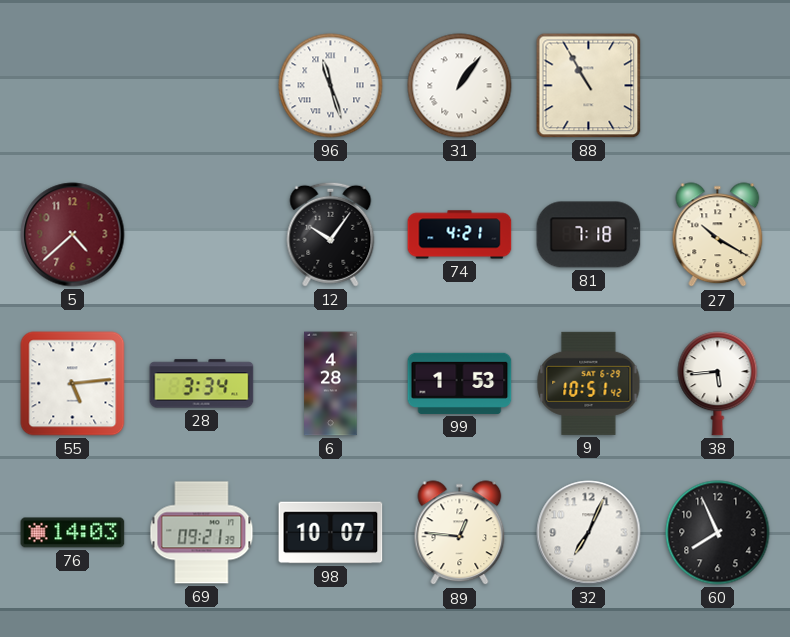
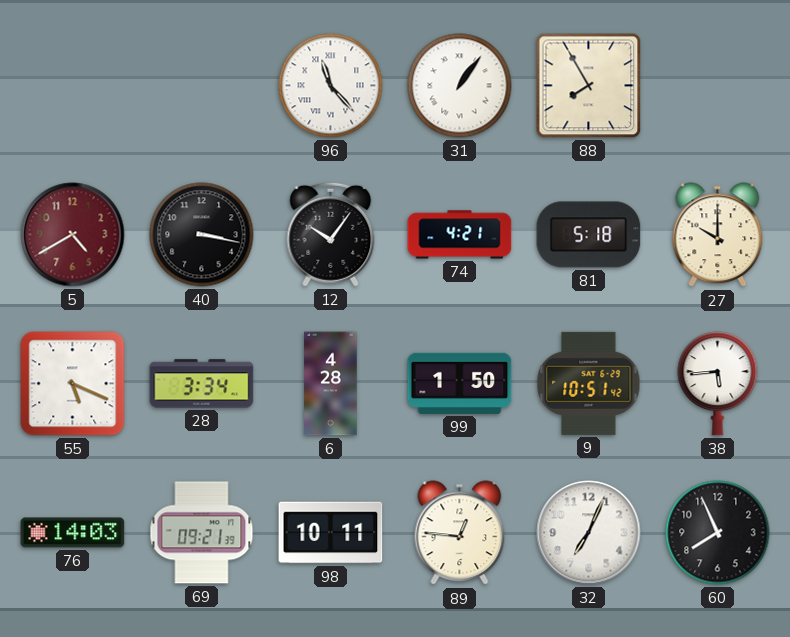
96: 11:27 -> 11:23 (331, 86)
88: 10:55 -> 7:55 (589, 86)
5: 4:38 -> 4:40 (73, 235)
40: none -> 3:17 (202, 235)
81: 7:18 -> 5:18 (589, 235)
27: 10:20 -> 10:00 (718, 235)
55: 5:14 -> 5:19 (73, 384)
99: 1:53 -> 1:50 (460, 383)
98: 10:07 -> 10:11 (331, 533)
